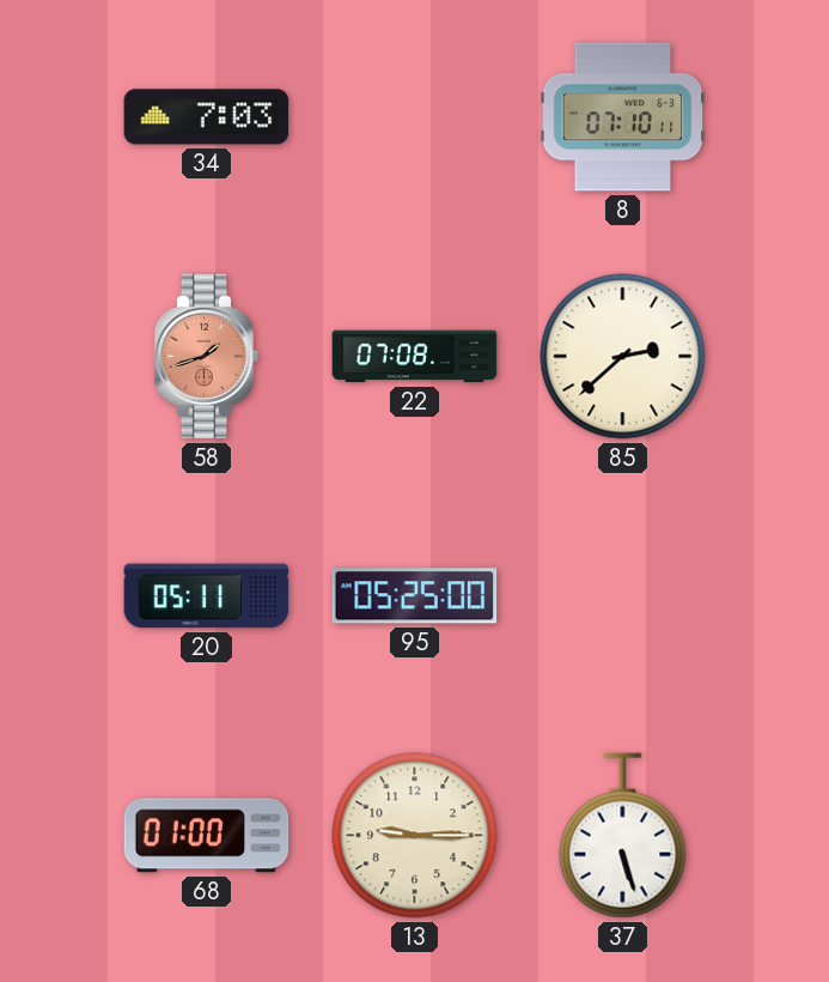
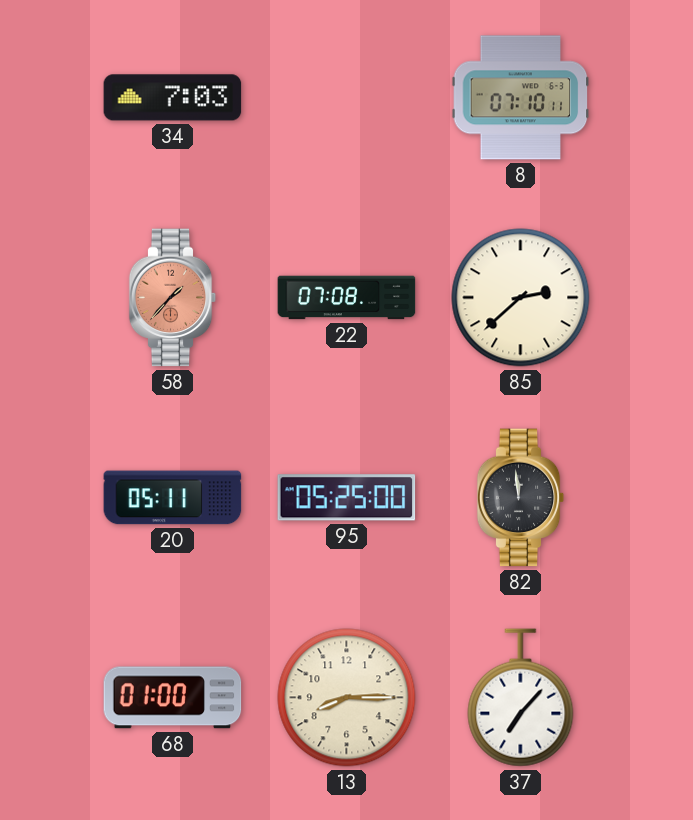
58: 1:42 -> 1:37 (173, 298)
82: none -> 11:59 (521, 498)
13: 9:15 -> 8:15 (347, 698)
37: 5:27 -> 7:07 (521, 698)
